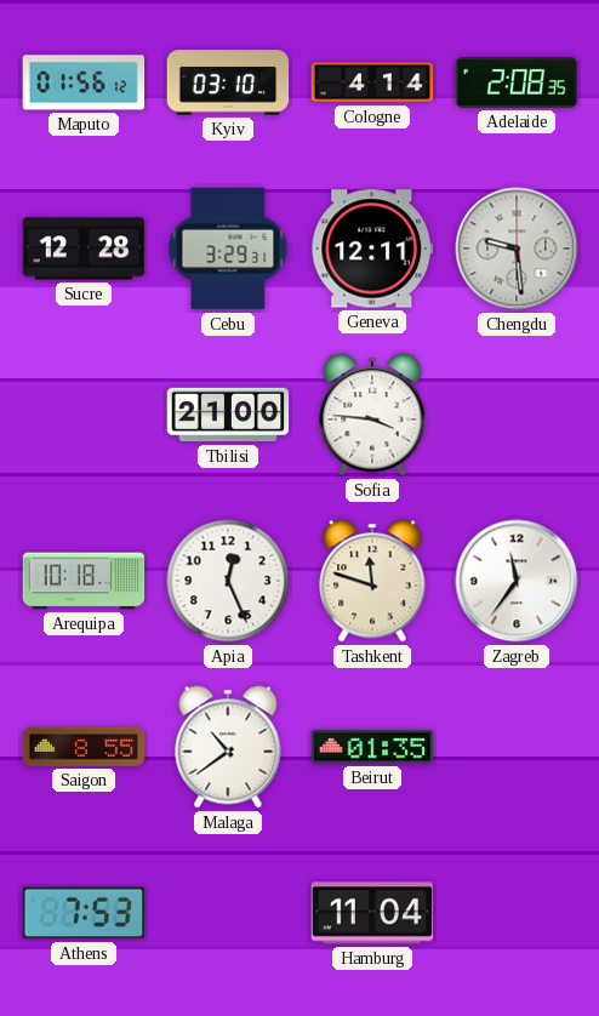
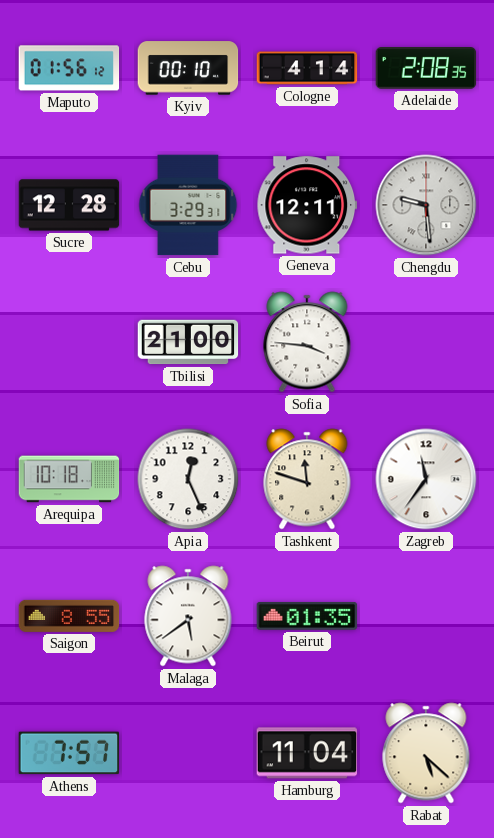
Kyiv: 03:10 -> 00:10 (188, 68)
Malaga: 10:39 -> 5:39 (188, 616)
Athens: 7:53 -> 7:57 (69, 753)
Rabat: none -> 5:22 (426, 753)
